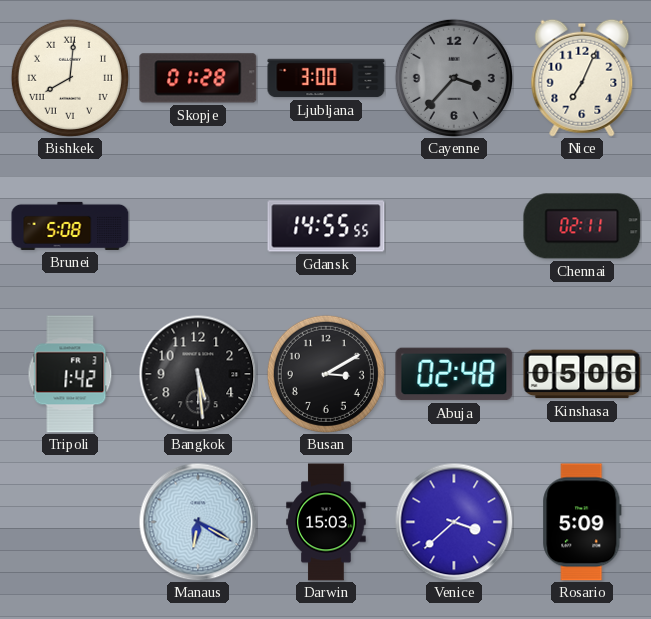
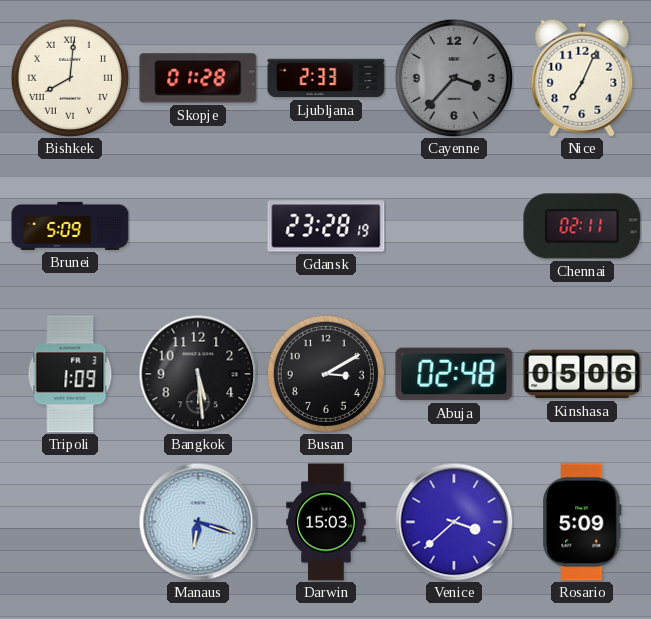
Ljubljana: 3:00 -> 2:33 (326, 78)
Brunei: 5:08 -> 5:09 (70, 226)
Gdansk: 14:55 -> 23:28 (326, 226)
Tripoli: 1:42 -> 1:09 (70, 374)
Manaus: 6:20 -> 6:18 (198, 522)
